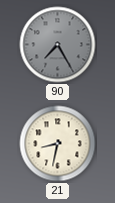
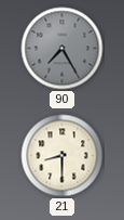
21: 8:32 -> 8:30 (63, 156)
